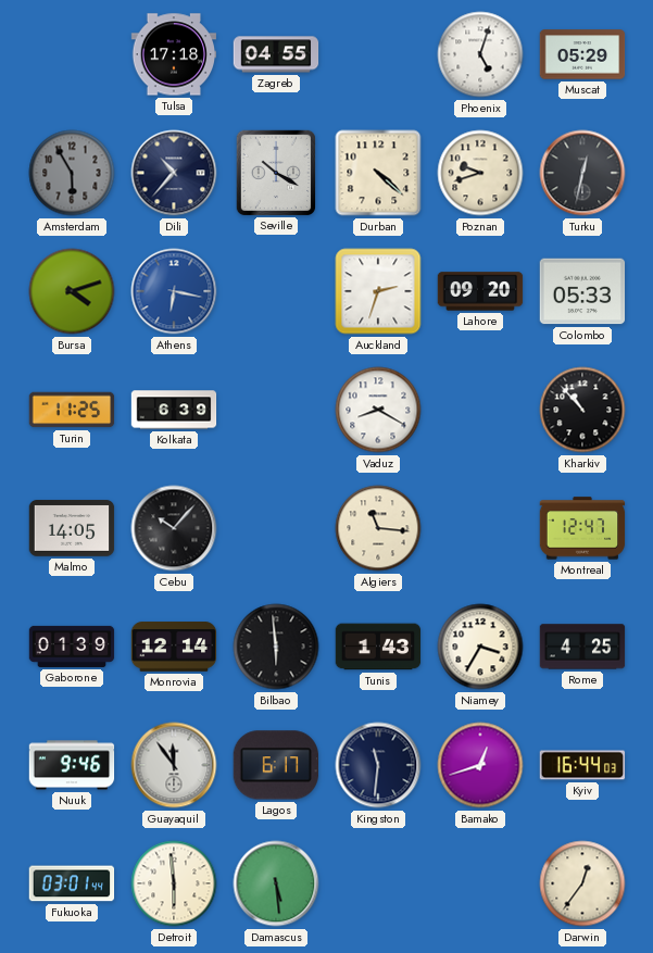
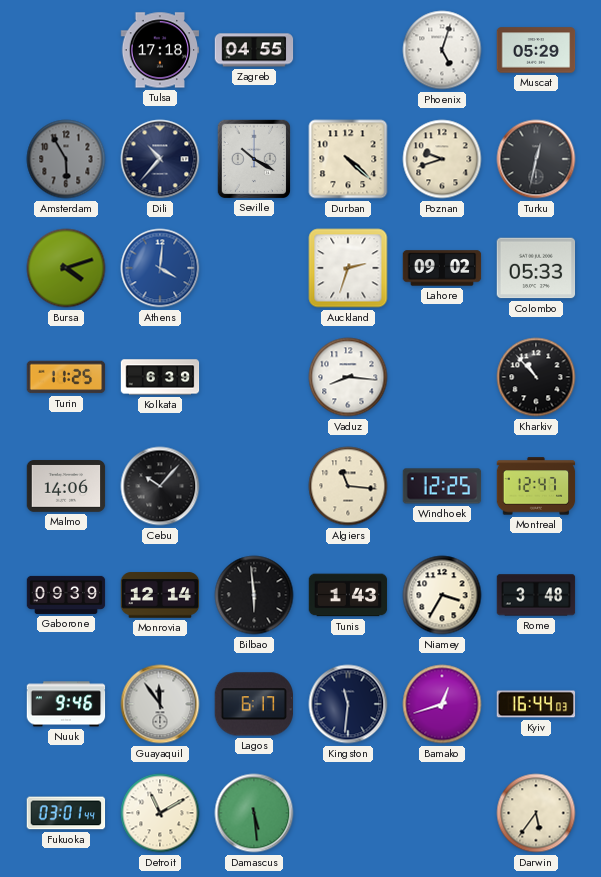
Athens: 6:17 -> 4:01 (160, 268)
Lahore: 09:20 -> 09:02 (442, 268)
Vaduz: 8:20 -> 8:16 (348, 377)
Malmo: 14:05 -> 14:06 (66, 486)
Windhoek: none -> 12:25 (442, 486)
Gaborone: 01:39 -> 09:39 (66, 595)
Rome: 4:25 -> 3:48 (536, 595)
Detroit: 5:59 -> 11:10 (160, 813)
Darwin: 12:36 -> 5:36 (536, 813)
